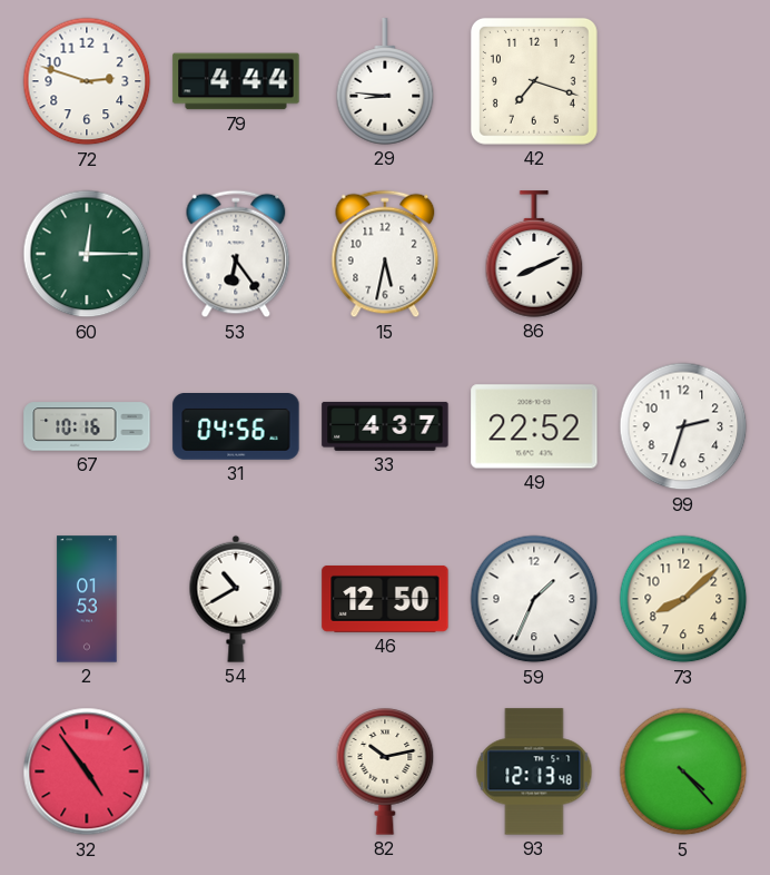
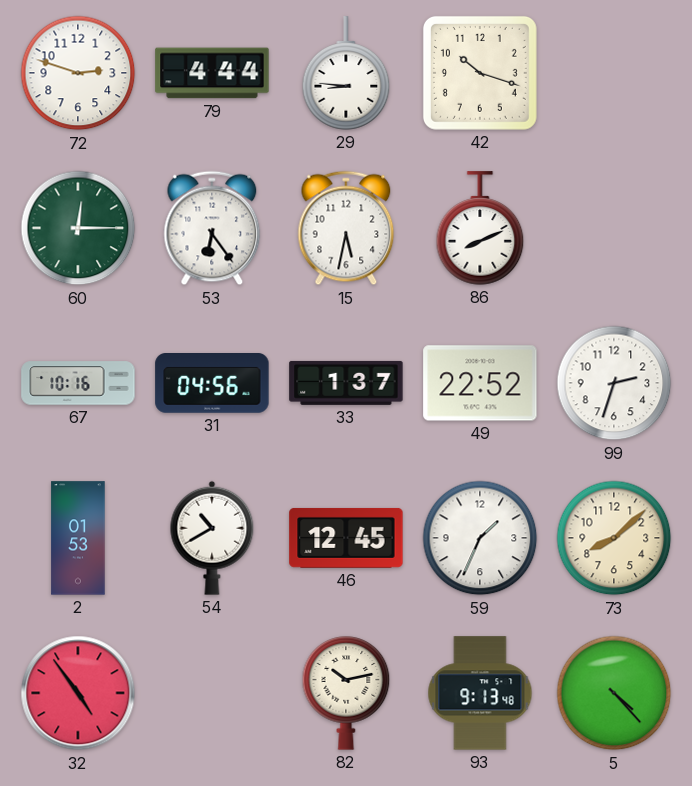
42: 7:18 -> 10:18 (480, 73)
33: 4:37 -> 1:37 (346, 383)
46: 12:50 -> 12:45 (346, 538)
93: 12:13 -> 9:13 (480, 693)
